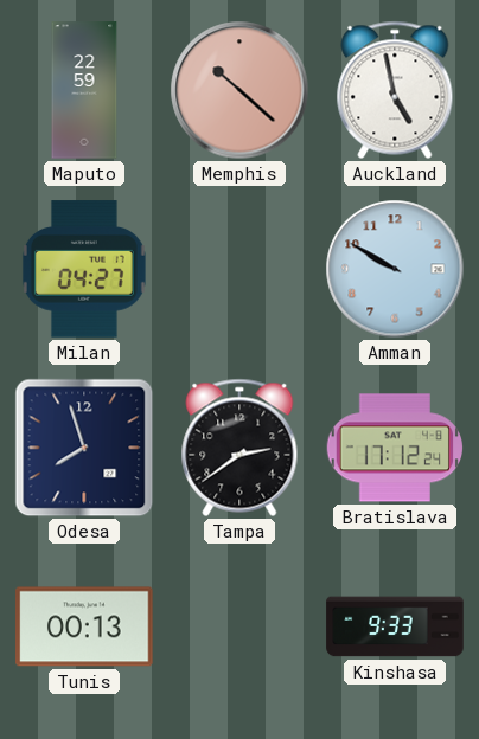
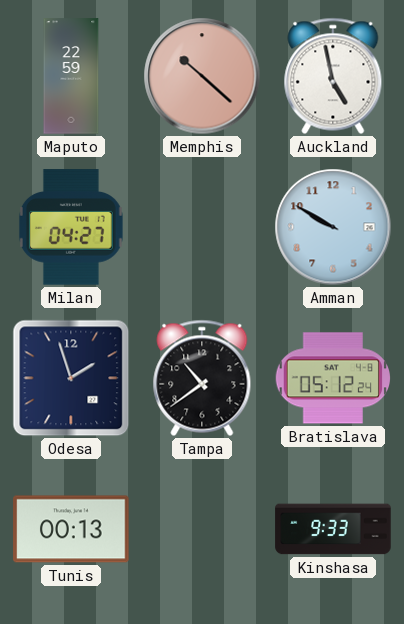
Odesa: 7:57 -> 1:57 (71, 378)
Tampa: 2:39 -> 10:39 (202, 378)
Bratislava: 17:12 -> 05:12 (332, 378)
